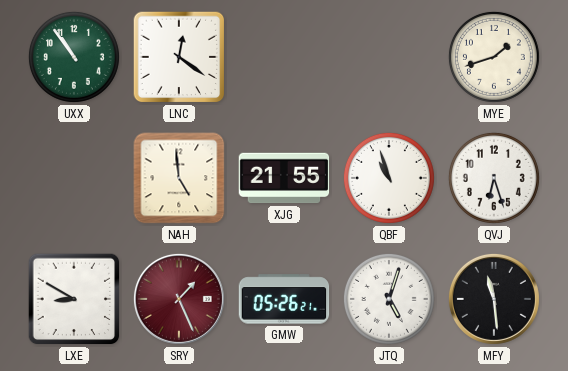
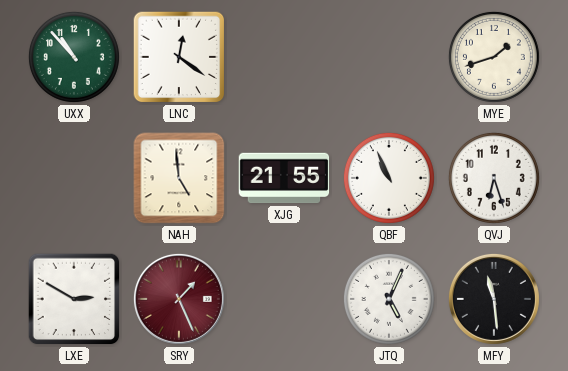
UXX: 10:54 -> 10:53 (74, 57)
QBF: 10:57 -> 10:56 (389, 178)
LXE: 8:50 -> 2:50 (74, 299)
GMW: 05:26 -> none (284, 299)
JTQ: 5:03 -> 5:04 (389, 299)
